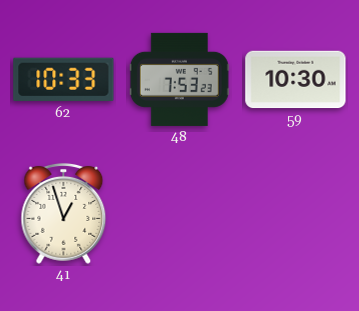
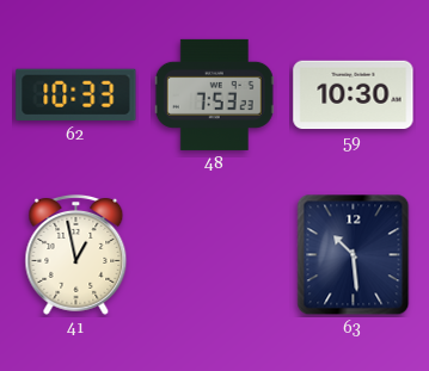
41: 12:57 -> 12:58 (76, 254)
63: none -> 10:29 (354, 255)
